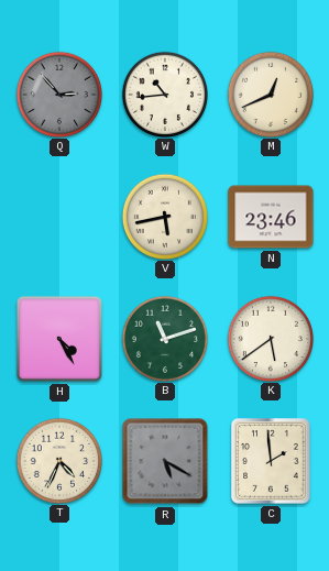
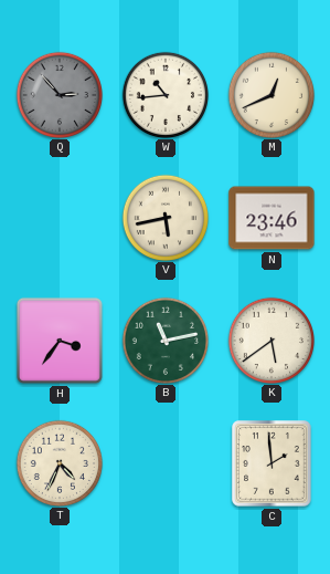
H: 4:25 -> 3:36 (60, 341)
B: 11:12 -> 11:13 (164, 340)
R: 5:20 -> none (165, 461)
